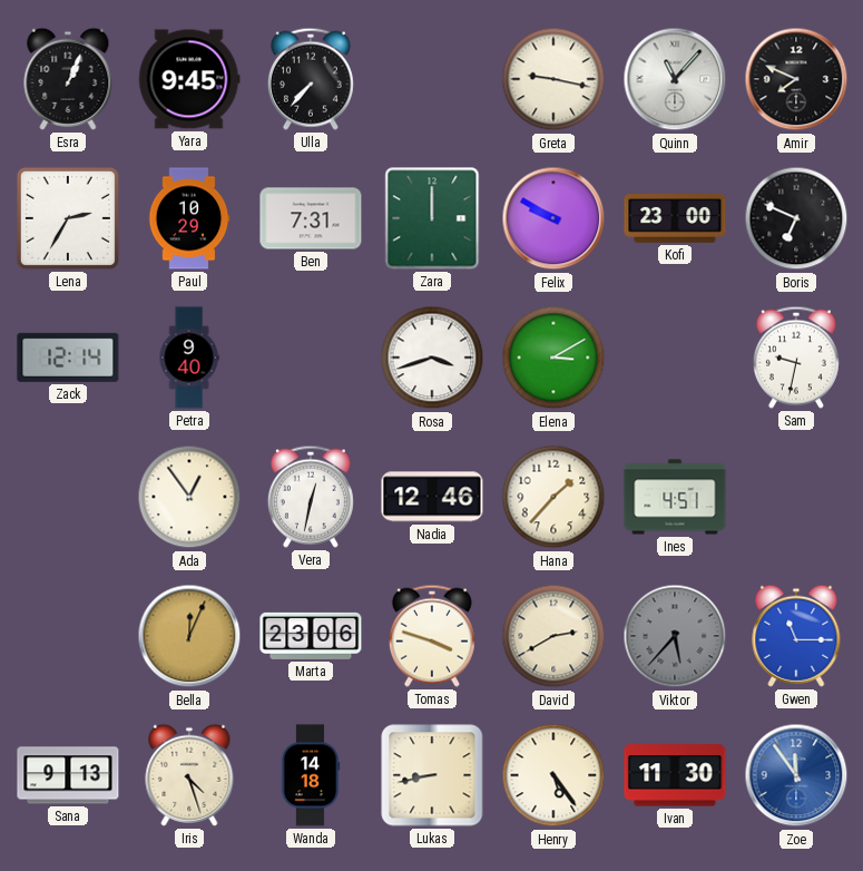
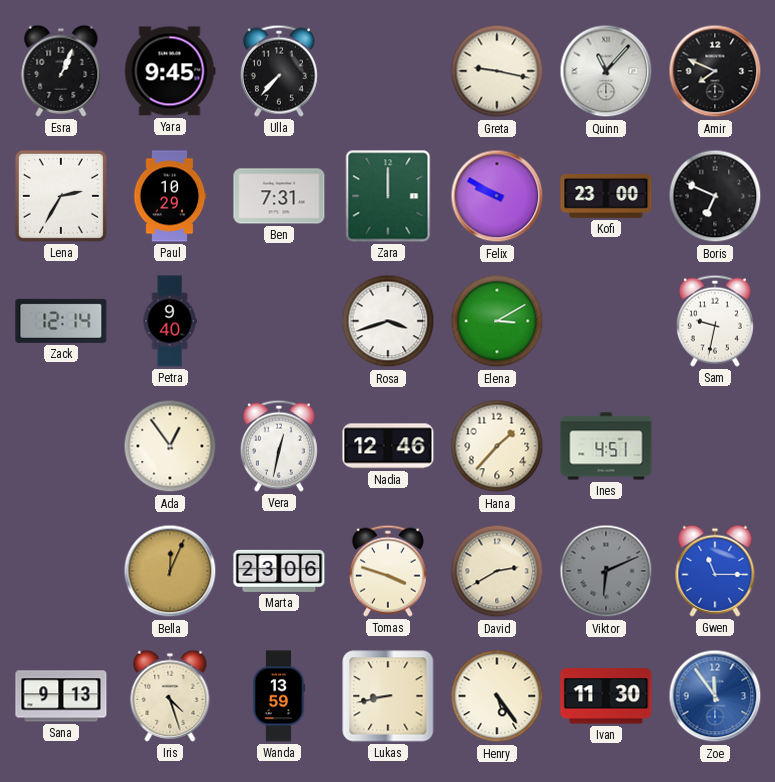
Viktor: 5:37 -> 6:11 (606, 571)
Wanda: 14:18 -> 13:59 (279, 696)
